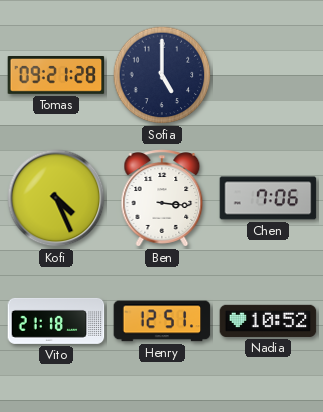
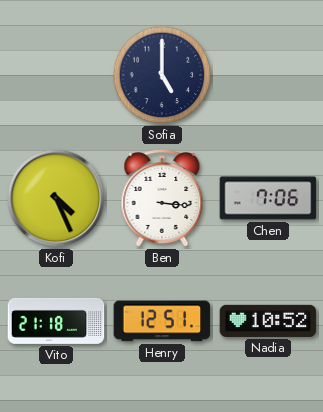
Tomas: 09:21 -> none (56, 76)
